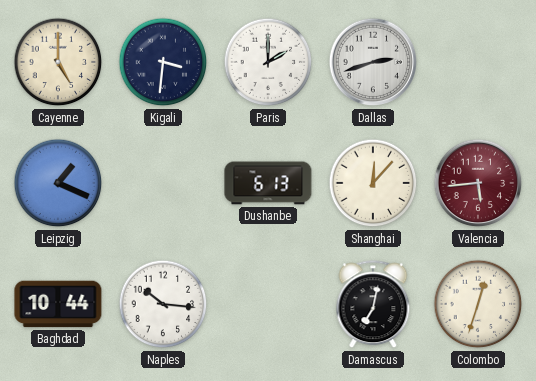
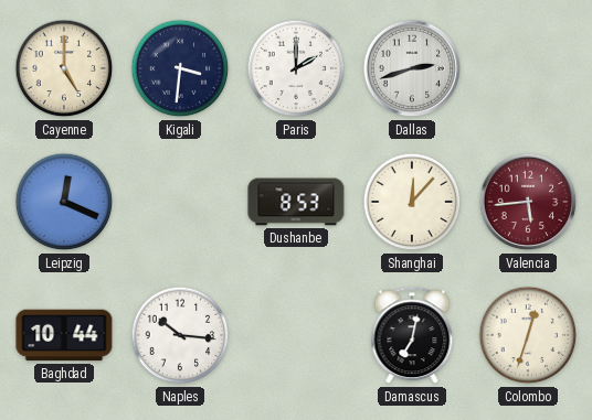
Leipzig: 1:19 -> 12:19 (64, 202)
Dushanbe: 6:13 -> 8:53 (296, 202)
